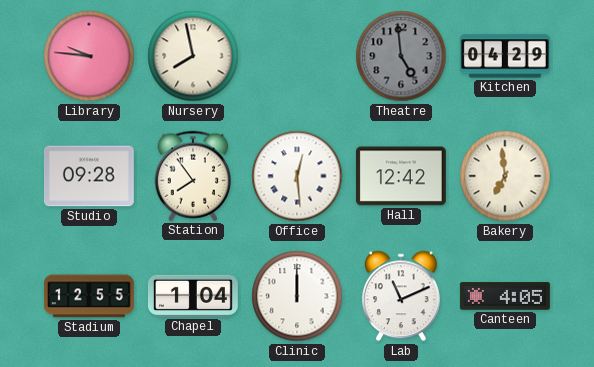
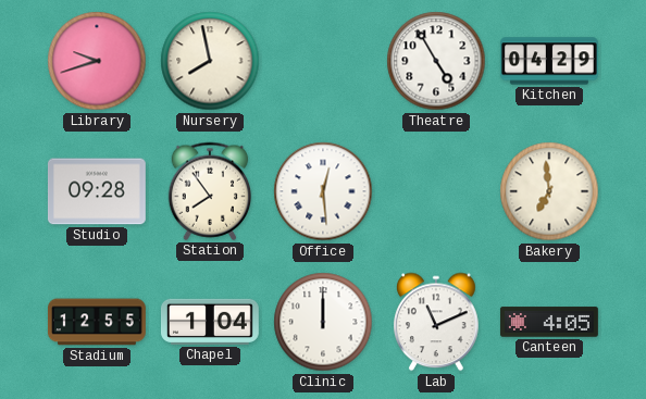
Library: 9:46 -> 9:42 (97, 61)
Theatre: 4:59 -> 4:55 (436, 61)
Theatre dial: grey -> white (436, 61)
Hall: 12:42 -> none (401, 176)
